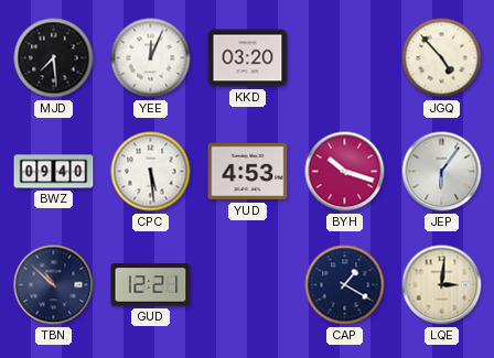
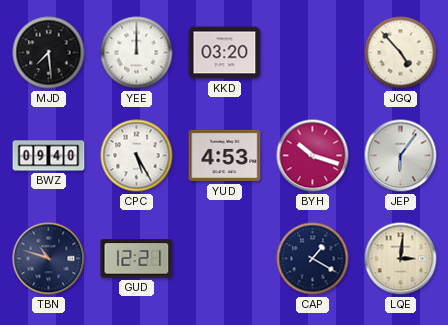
YEE: 12:04 -> 12:00 (137, 53)
CPC: 5:29 -> 5:25 (137, 156)
TBN: 10:52 -> 10:48 (49, 259)
